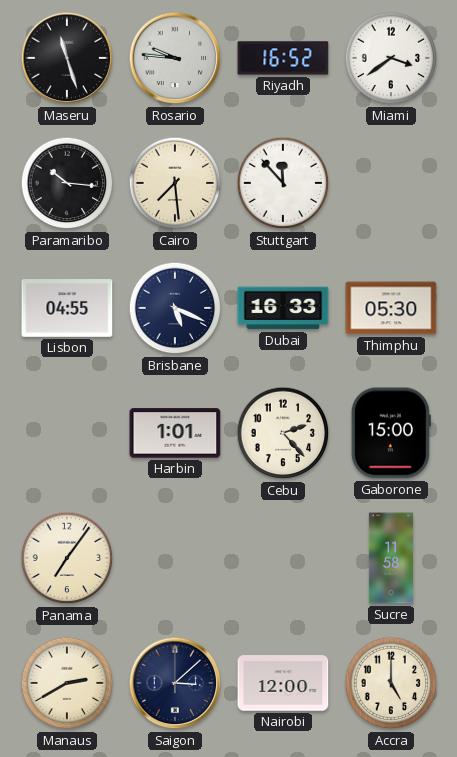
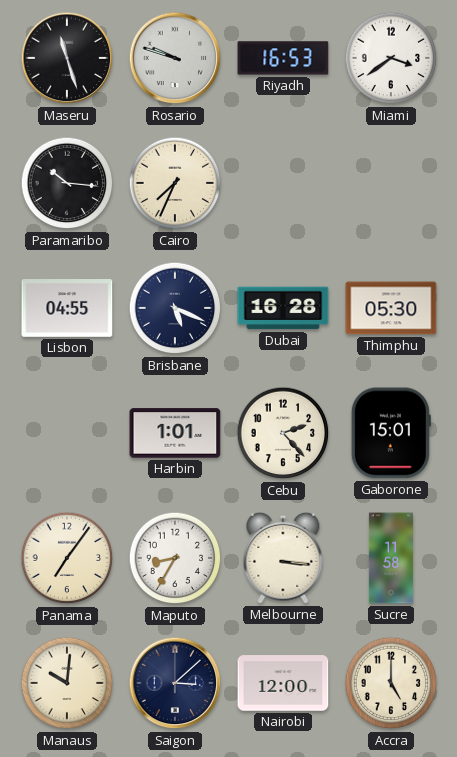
Rosario: 9:46 -> 9:48 (175, 58)
Riyadh: 16:52 -> 16:53 (283, 58)
Cairo: 7:29 -> 7:34 (175, 183)
Stuttgart: 11:53 -> none (283, 183)
Dubai: 16:33 -> 16:28 (283, 308)
Gaborone: 15:00 -> 15:01 (391, 433)
Maputo: none -> 8:35 (175, 558)
Melbourne: none -> 3:16 (283, 558)
Manaus: 2:40 -> 10:01 (67, 683)
